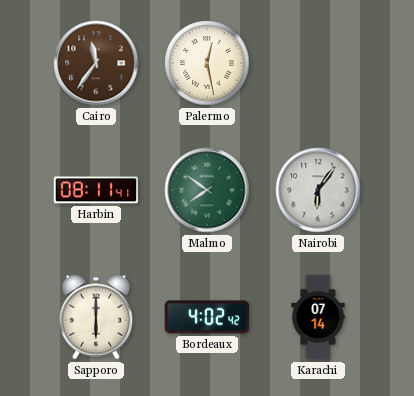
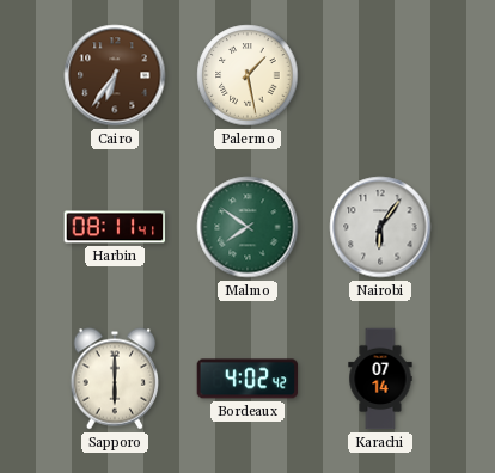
Cairo: 11:36 -> 6:36 (115, 75)
Palermo: 12:28 -> 1:28 (247, 75)
